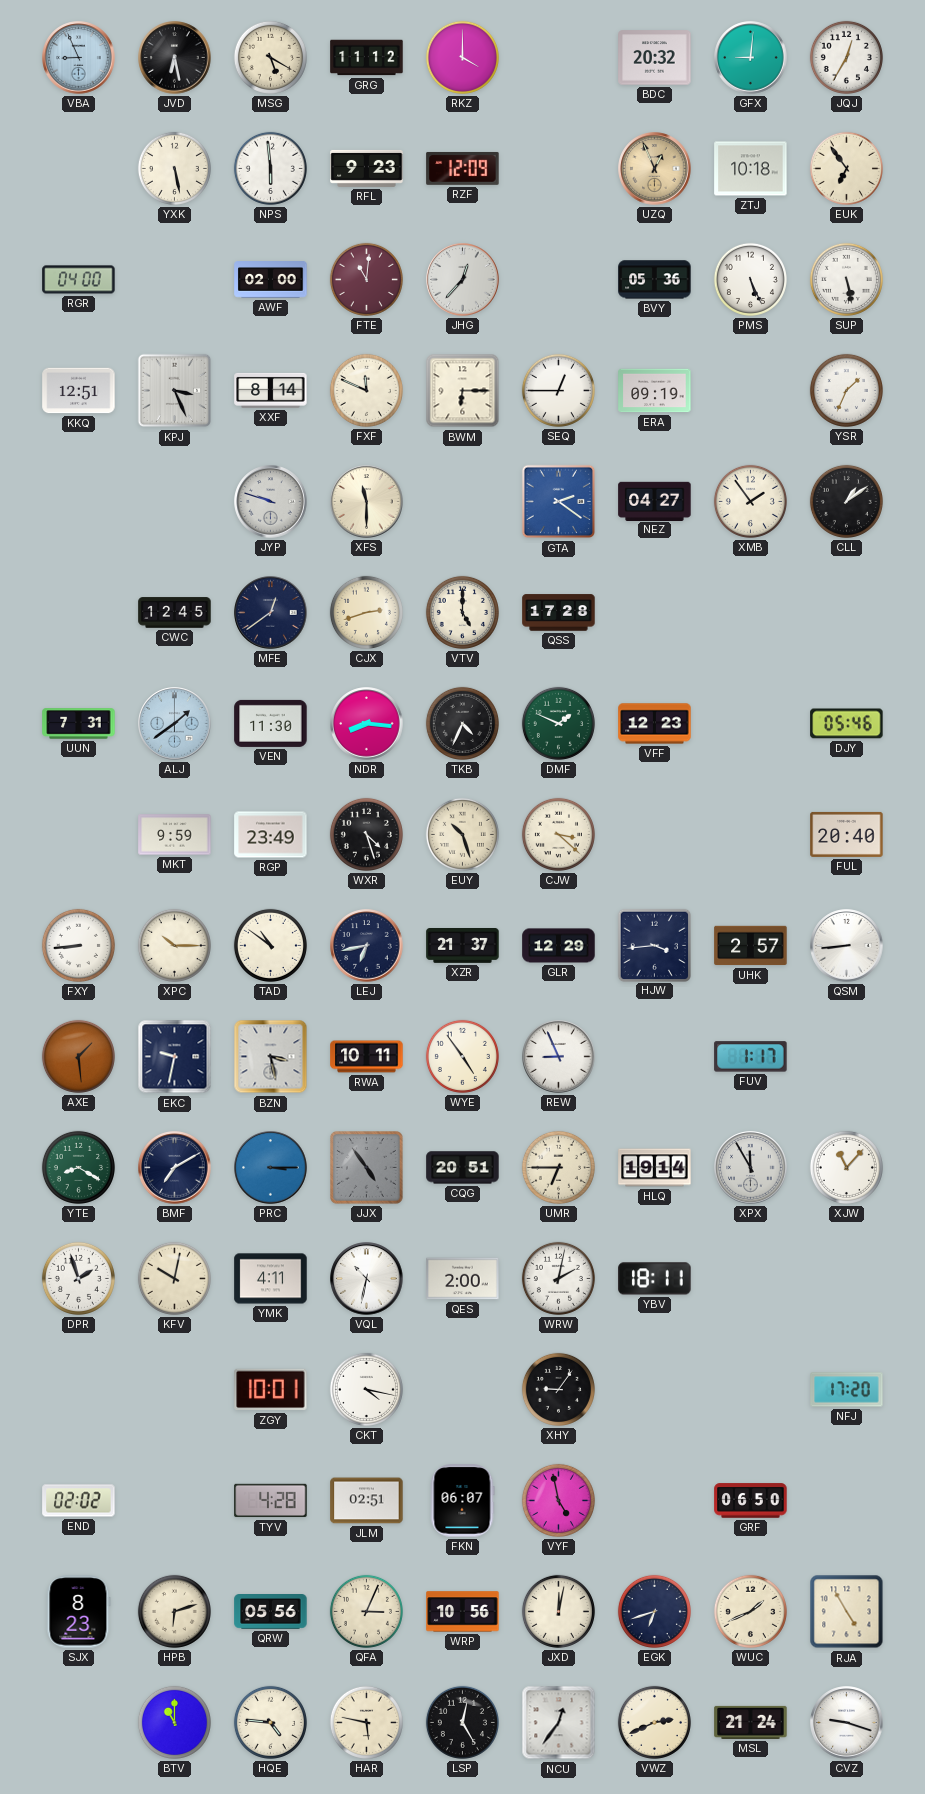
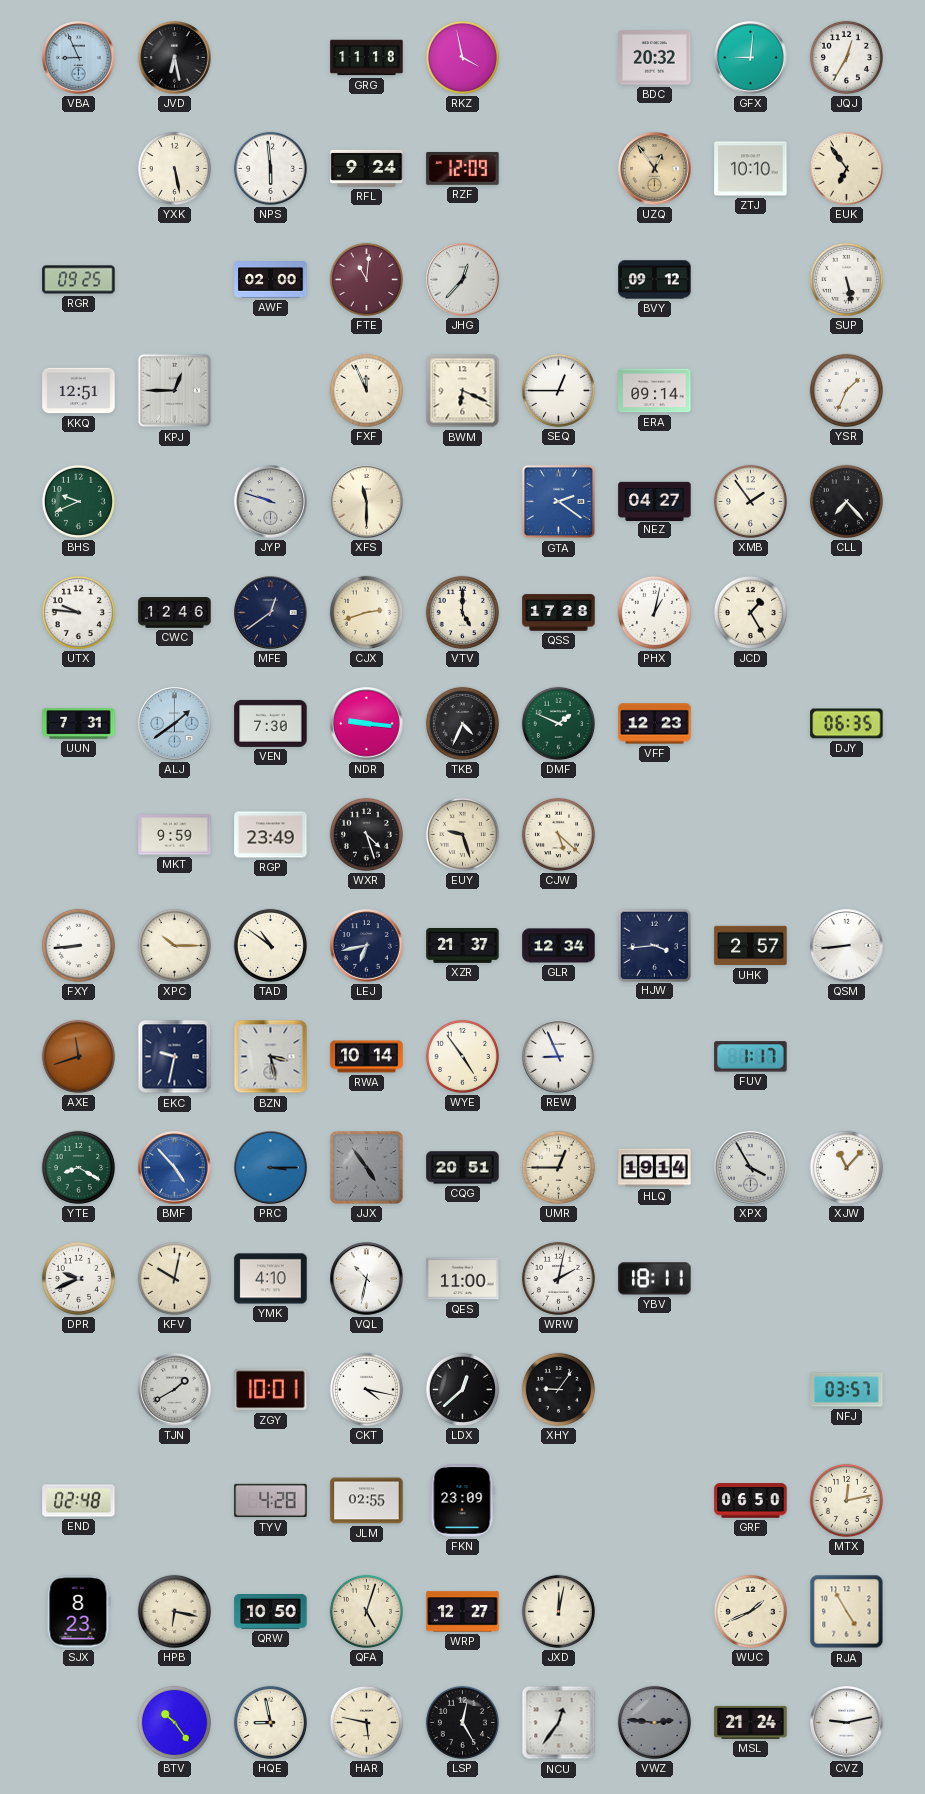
MSG: 5:20 -> none (270, 57)
GRG: 11:12 -> 11:18 (367, 58)
RKZ: 4:00 -> 3:58 (462, 57)
RFL: 9:23 -> 9:24 (367, 168)
UZQ: 12:56 -> 12:54 (655, 169)
ZTJ: 10:18 -> 10:10 (751, 169)
RGR: 04:00 -> 09:25 (79, 280)
BVY: 05:36 -> 09:12 (655, 280)
PMS: 5:26 -> none (750, 279)
KPJ: 3:26 -> 12:45 (175, 391)
XXF: 8:14 -> none (271, 390)
FXF: 11:49 -> 11:56 (366, 390)
BWM: 6:15 -> 6:19 (463, 391)
ERA: 09:19 -> 09:14 (655, 391)
BHS: none -> 9:41 (78, 501)
CLL: 1:09 -> 7:23 (846, 501)
UTX: none -> 9:46 (78, 612)
CWC: 12:45 -> 12:46 (175, 613)
PHX: none -> 1:02 (654, 612)
JCD: none -> 1:25 (750, 612)
VEN: 11:30 -> 7:30 (271, 723)
NDR: 8:16 -> 9:16 (367, 724)
DJY: 05:46 -> 06:35 (847, 724)
EUY: 10:27 -> 9:27 (462, 834)
CJW: 3:22 -> 5:22 (558, 834)
FUL: 20:40 -> none (847, 834)
GLR: 12:29 -> 12:34 (559, 946)
AXE: 1:29 -> 11:42 (78, 1056)
RWA: 10:11 -> 10:14 (367, 1057)
BMF: 7:10 -> 4:53 (175, 1168)
BMF dial: navy -> blue (175, 1168)
UMR: 6:45 -> 12:45 (558, 1167)
XPX: 11:55 -> 3:55 (751, 1168)
DPR: 1:57 -> 9:41 (78, 1278)
YMK: 4:11 -> 4:10 (271, 1279)
QES: 2:00 -> 11:00 (463, 1279)
TJN: none -> 1:40 (175, 1390)
LDX: none -> 12:38 (462, 1389)
NFJ: 17:20 -> 03:57 (847, 1390)
END: 02:02 -> 02:48 (79, 1501)
JLM: 02:51 -> 02:55 (367, 1501)
FKN: 06:07 -> 23:09 (462, 1501)
VYF: 4:58 -> none (558, 1500)
MTX: none -> 12:13 (846, 1500)
HPB: 6:12 -> 6:17 (174, 1611)
QRW: 05:56 -> 10:50 (271, 1612)
QFA: 3:04 -> 5:03 (366, 1611)
WRP: 10:56 -> 12:27 (463, 1612)
EGK: 6:42 -> none (654, 1611)
BTV: 11:00 -> 10:24 (174, 1722)
HQE: 4:46 -> 8:58 (270, 1722)
VWZ: 2:41 -> 2:46 (654, 1722)
VWZ dial: cream -> grey (654, 1722)
CVZ: 9:18 -> 9:13 (847, 1723)
